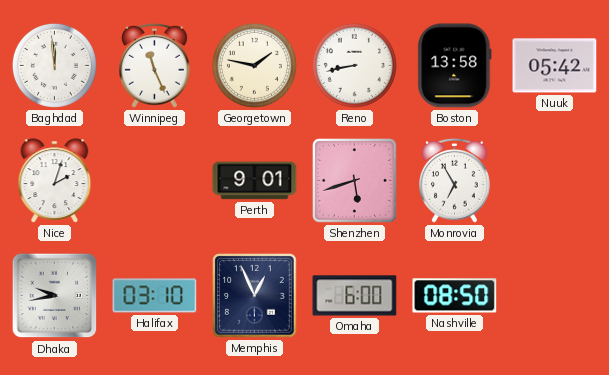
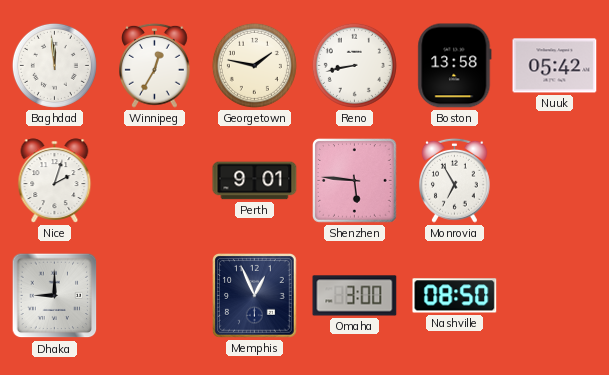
Winnipeg: 11:26 -> 12:35 (155, 65)
Shenzhen: 5:42 -> 5:46 (355, 181)
Dhaka: 9:43 -> 9:00 (55, 296)
Halifax: 03:10 -> none (155, 296)
Omaha: 6:00 -> 3:00 (355, 296)
